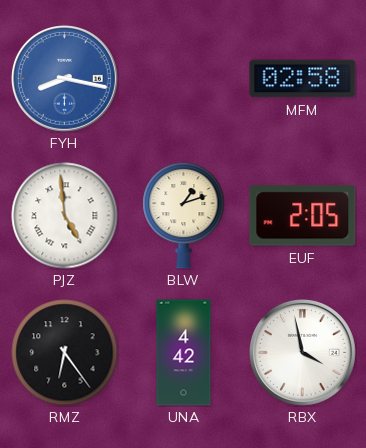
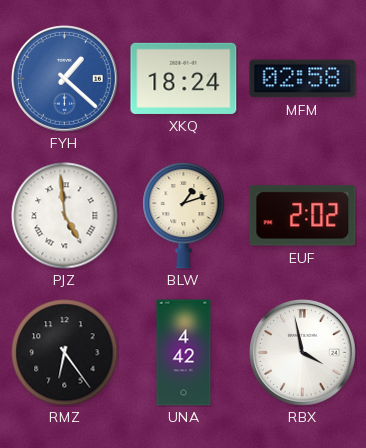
FYH: 8:17 -> 1:22 (65, 79)
XKQ: none -> 18:24 (184, 78)
EUF: 2:05 -> 2:02 (303, 216)
